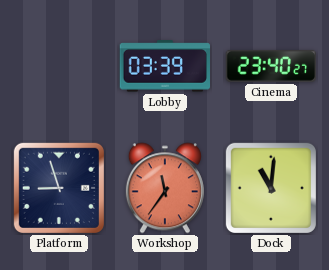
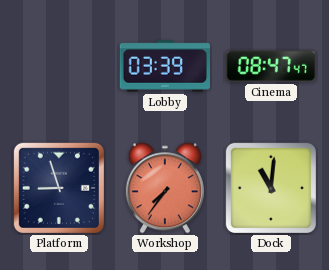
Cinema: 23:40 -> 08:47 (270, 66)
Workshop: 11:36 -> 7:36 (165, 188)
